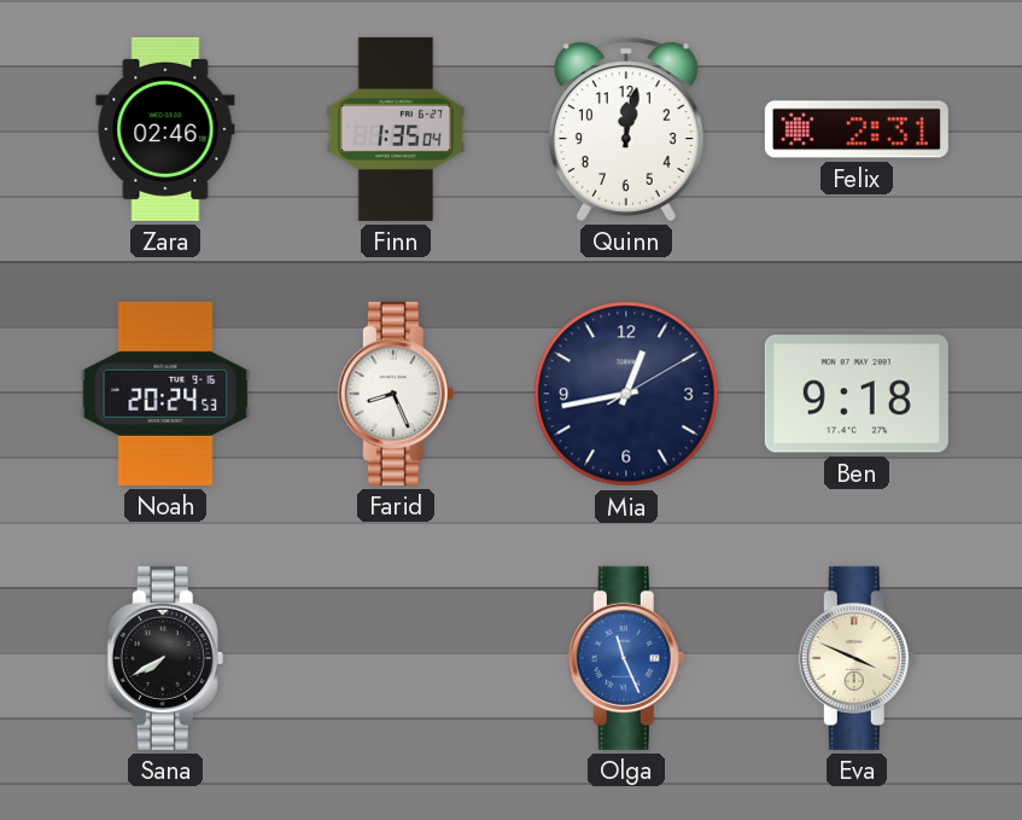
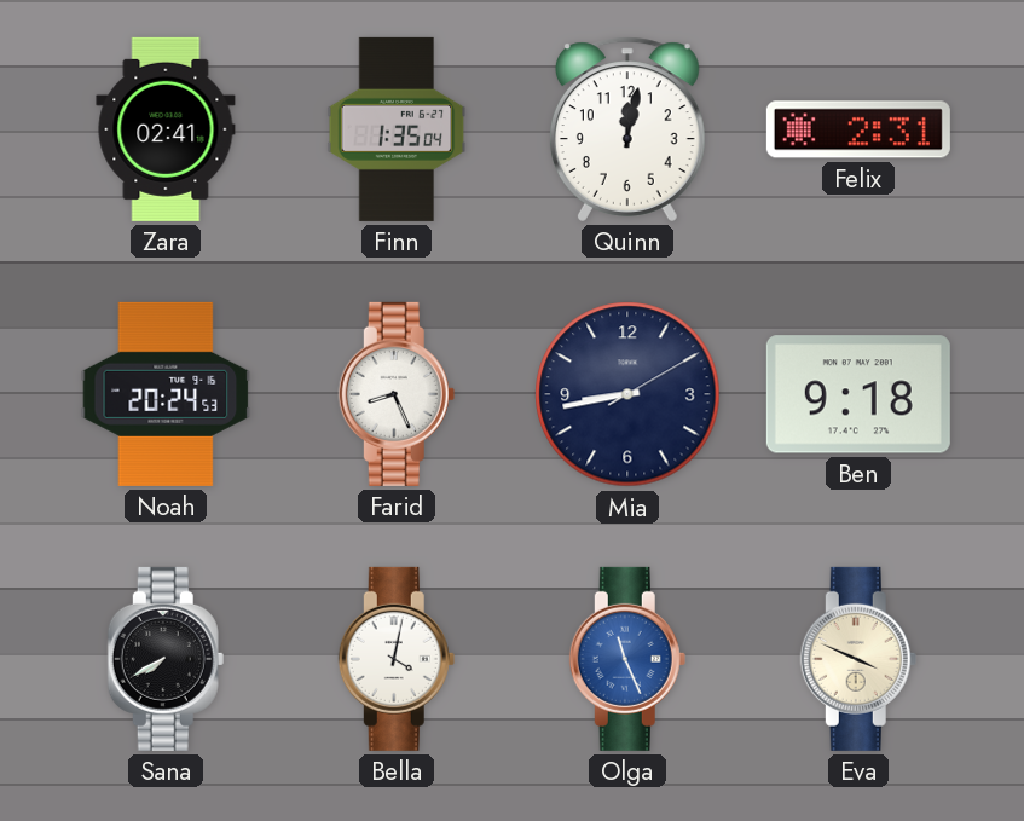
Zara: 02:46 -> 02:41 (166, 129)
Mia: 12:43 -> 8:43 (627, 394)
Bella: none -> 4:02 (397, 659)
